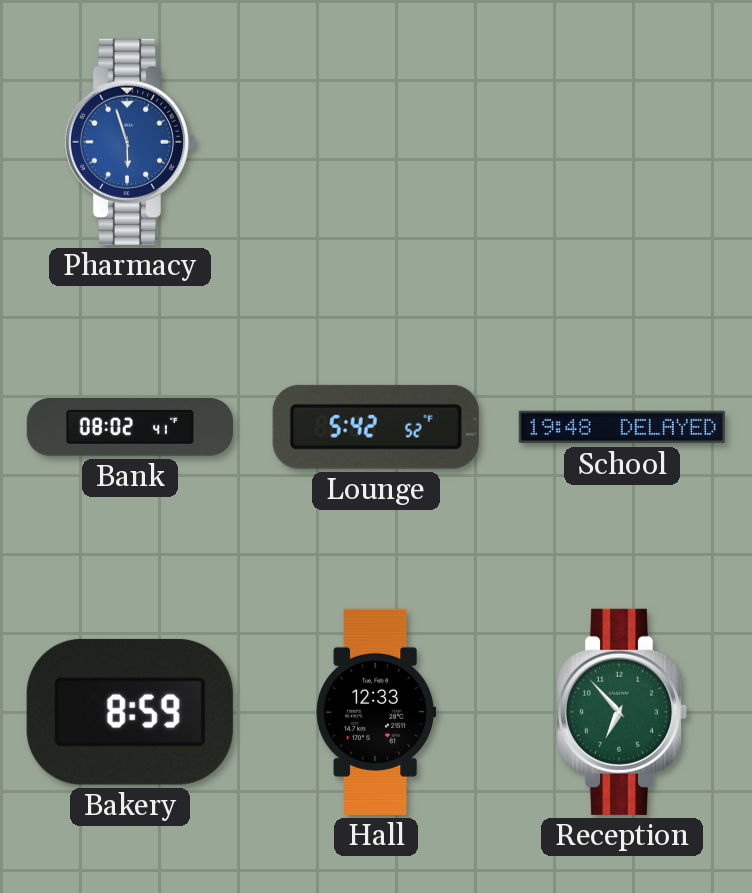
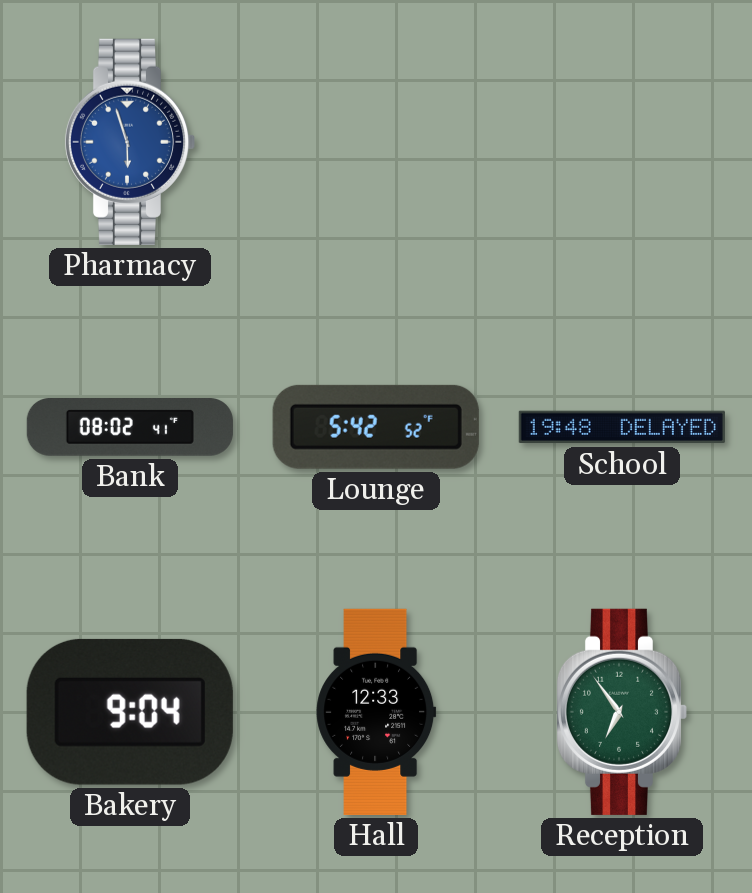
Bakery: 8:59 -> 9:04 (130, 712)
Reception: 6:53 -> 6:54 (622, 712)
